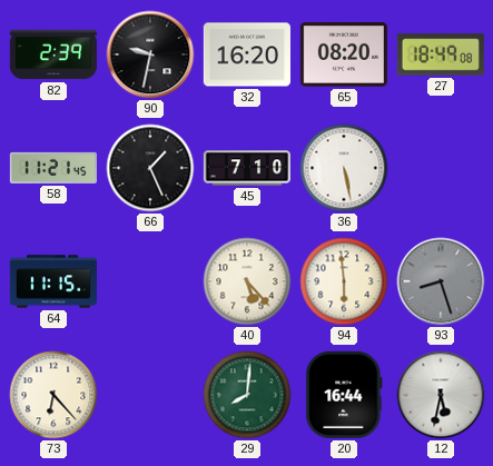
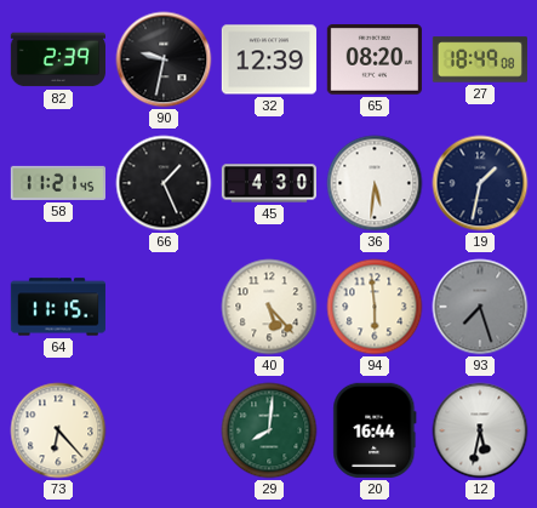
32: 16:20 -> 12:39 (269, 59)
45: 7:10 -> 4:30 (268, 183)
36: 5:28 -> 5:31 (375, 183)
19: none -> 1:32 (480, 183)
93: 8:27 -> 7:27 (480, 307)
